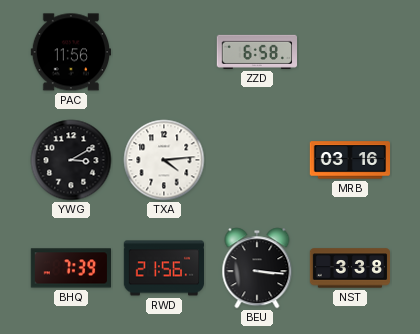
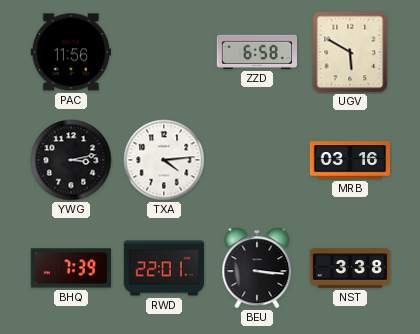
UGV: none -> 5:50 (350, 52)
YWG: 3:10 -> 3:13 (71, 160)
RWD: 21:56 -> 22:01 (164, 268)
